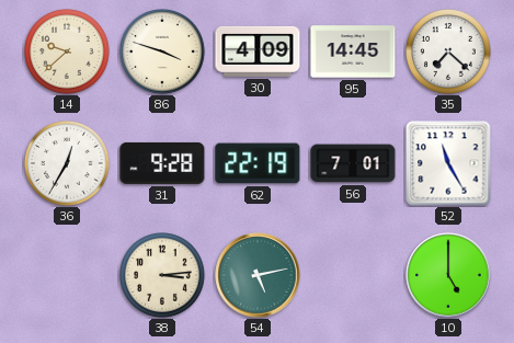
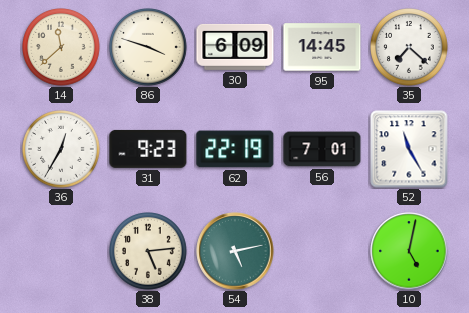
14: 9:38 -> 11:38 (62, 48)
30: 4:09 -> 6:09 (235, 47)
31: 9:28 -> 9:23 (148, 149)
38: 3:14 -> 5:14 (149, 252)
10: 5:00 -> 5:02 (409, 251)
